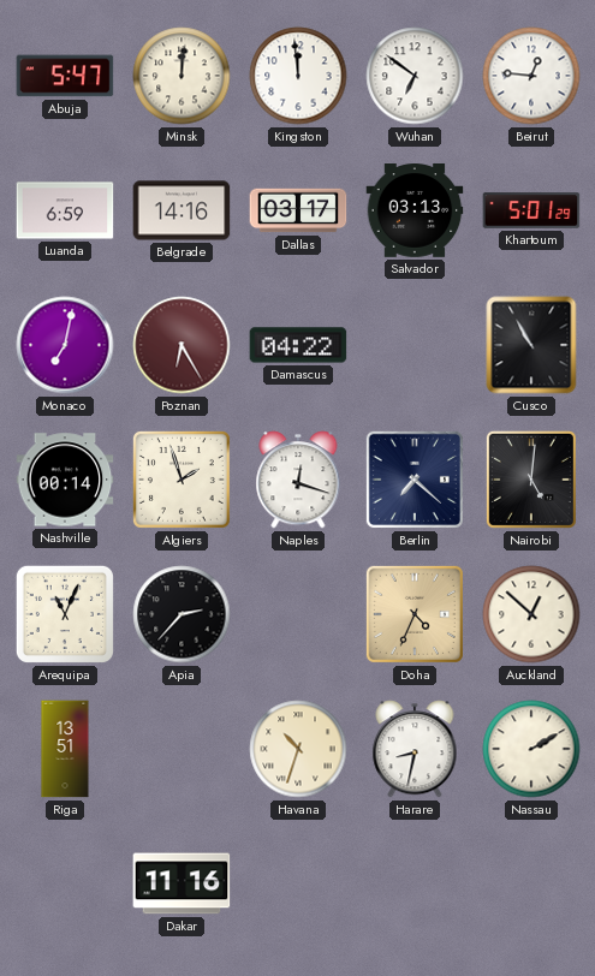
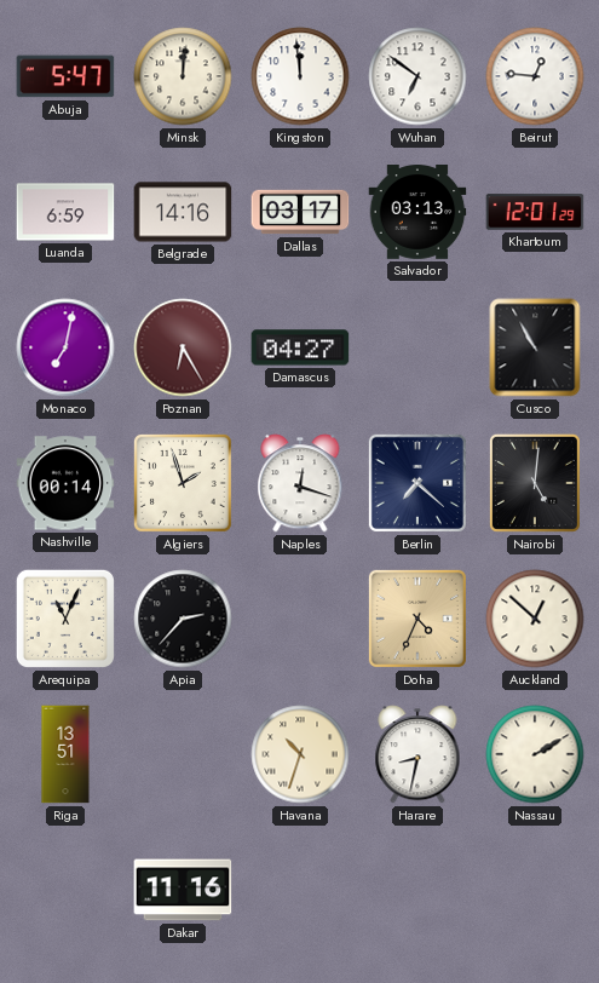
Khartoum: 5:01 -> 12:01 (535, 212)
Damascus: 04:22 -> 04:27 (300, 347)
